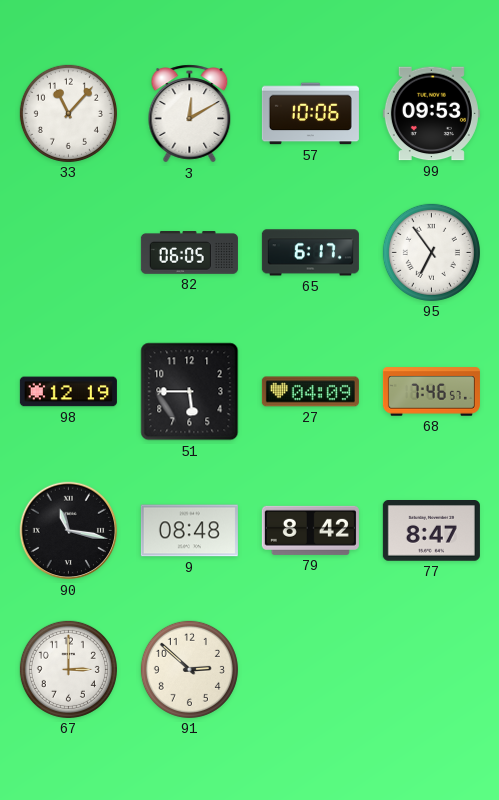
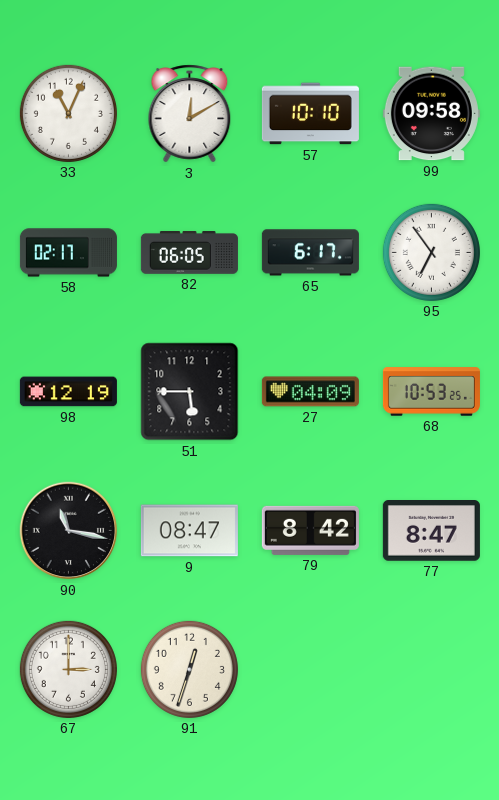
33: 11:07 -> 11:04 (68, 113)
57: 10:06 -> 10:10 (310, 114)
99: 09:53 -> 09:58 (431, 114)
58: none -> 02:17 (68, 253)
68: 7:46 -> 10:53 (431, 392)
9: 08:48 -> 08:47 (189, 531)
91: 2:52 -> 12:33 (189, 669)
